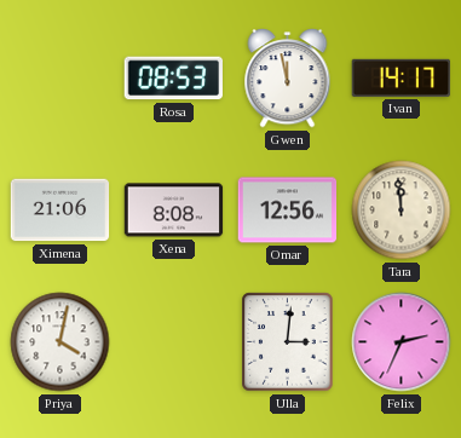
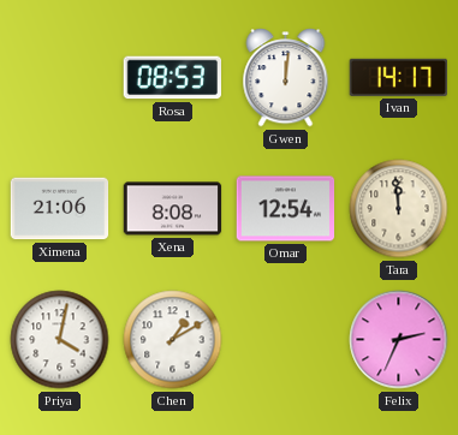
Gwen: 11:58 -> 12:01 (286, 78)
Omar: 12:56 -> 12:54 (286, 209)
Chen: none -> 1:10 (173, 340)
Ulla: 3:01 -> none (288, 342)
